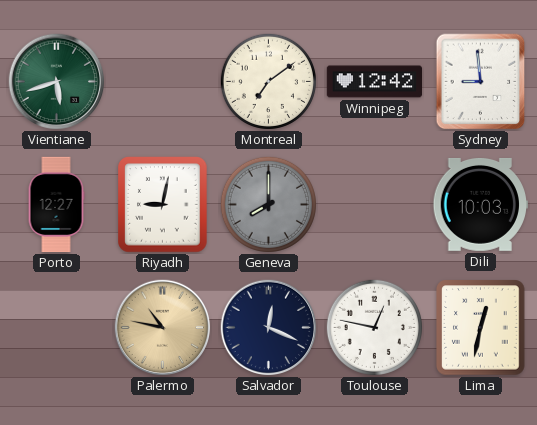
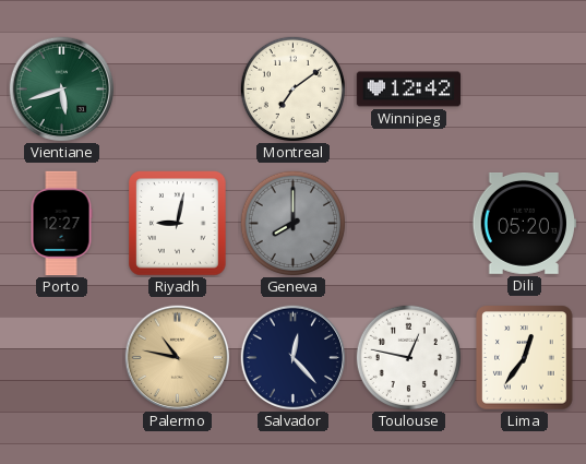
Sydney: 8:59 -> none (481, 82)
Dili: 10:03 -> 05:20 (524, 223)
Salvador: 12:19 -> 12:23 (294, 358)
Lima: 12:32 -> 12:36 (525, 358)
